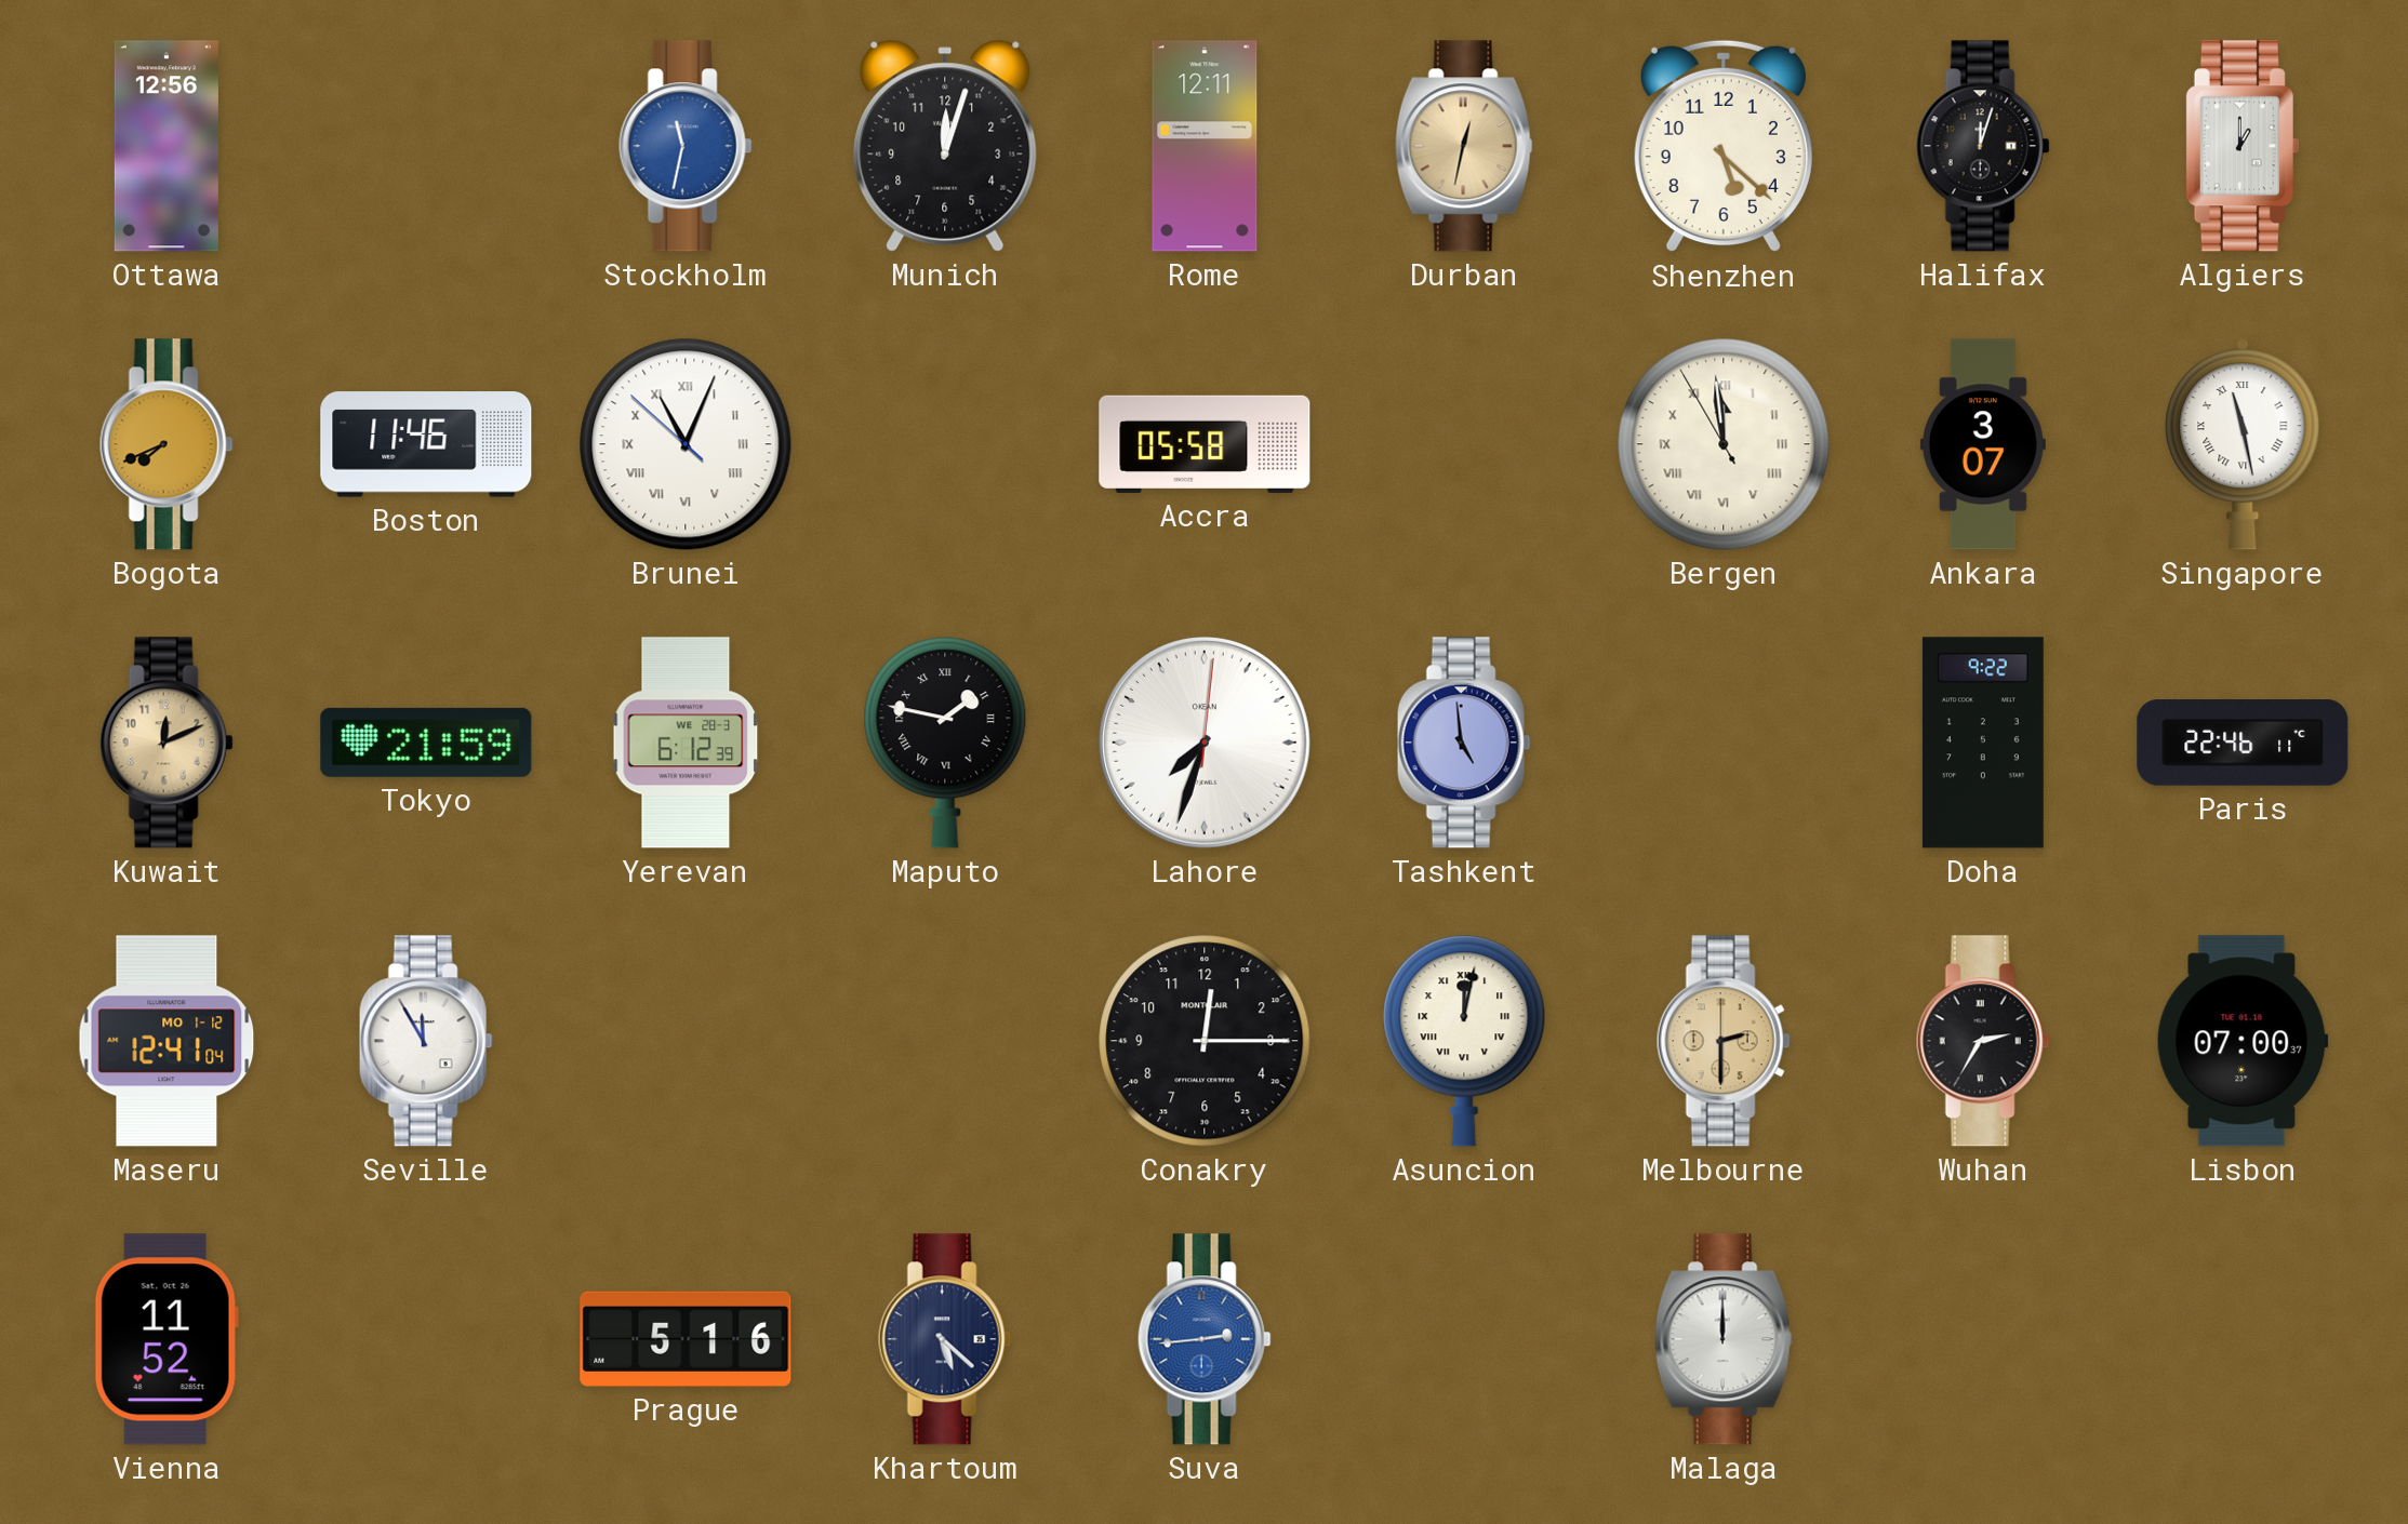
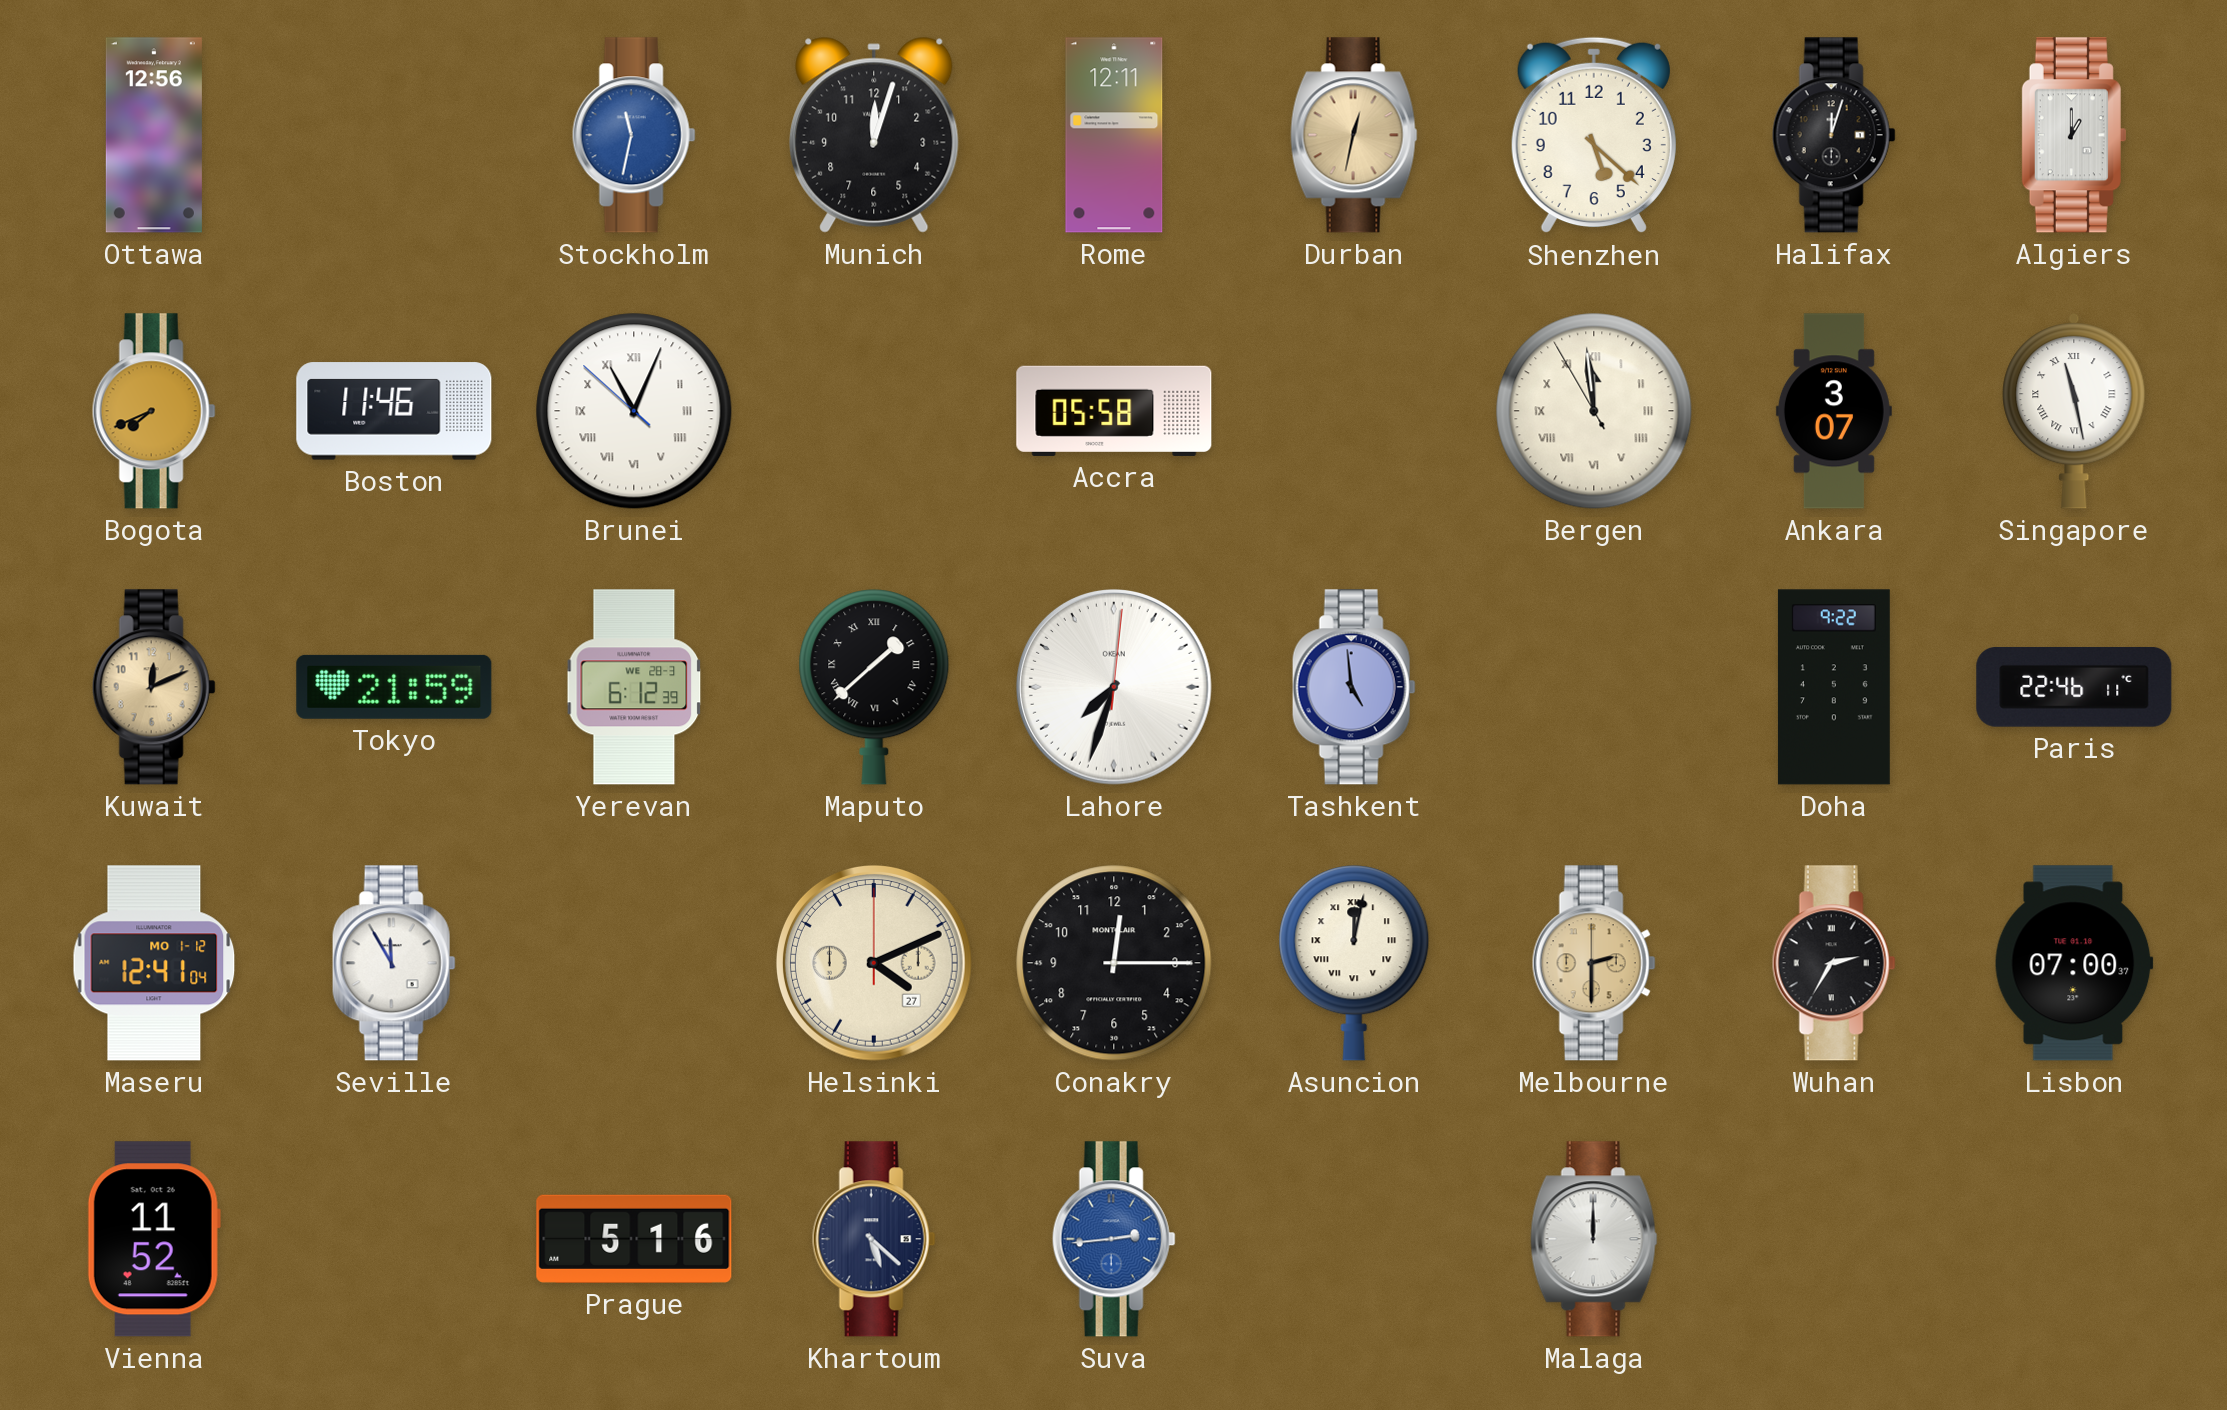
Maputo: 1:47 -> 1:38 (874, 687)
Helsinki: none -> 4:11 (874, 963)
